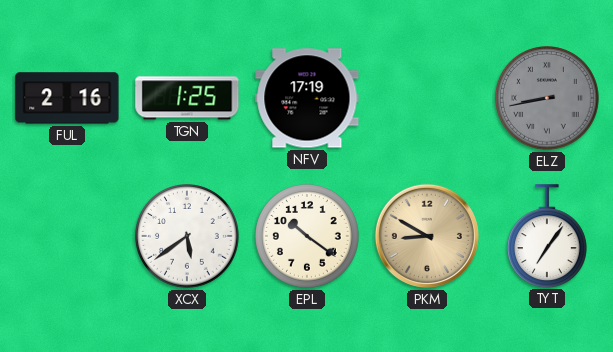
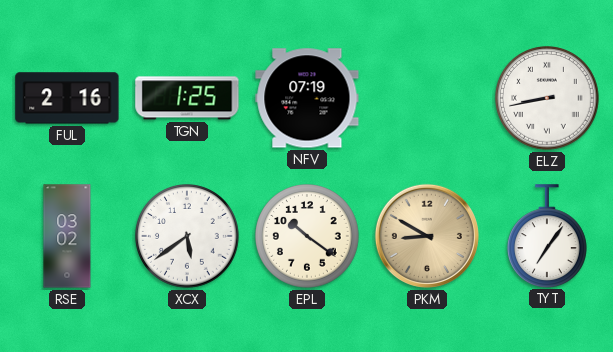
NFV: 17:19 -> 07:19 (307, 98)
ELZ dial: grey -> white (548, 99)
RSE: none -> 03:02 (67, 236)
